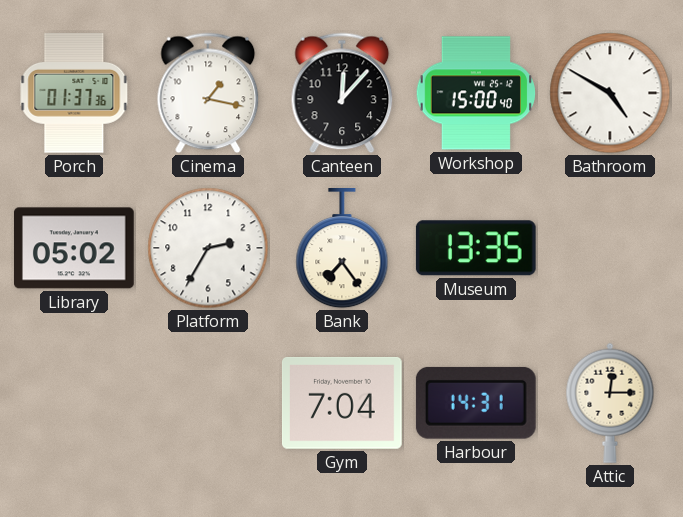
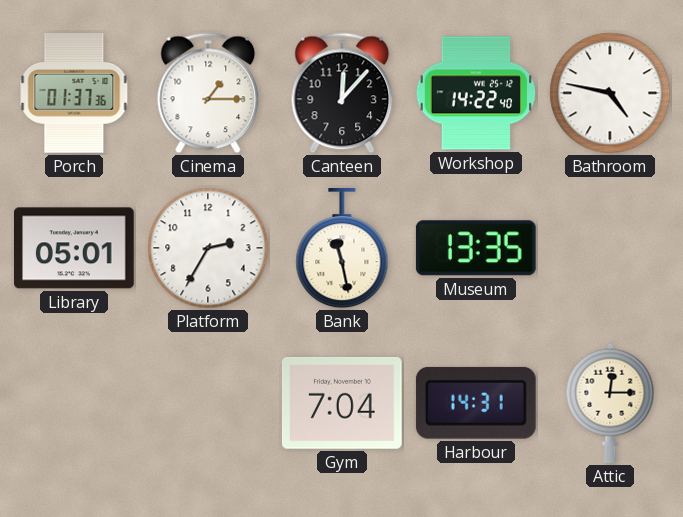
Cinema: 1:17 -> 1:15 (208, 93)
Workshop: 15:00 -> 14:22 (476, 93)
Bathroom: 4:50 -> 4:47 (610, 93)
Library: 05:02 -> 05:01 (74, 248)
Bank: 7:24 -> 11:28 (342, 249)
